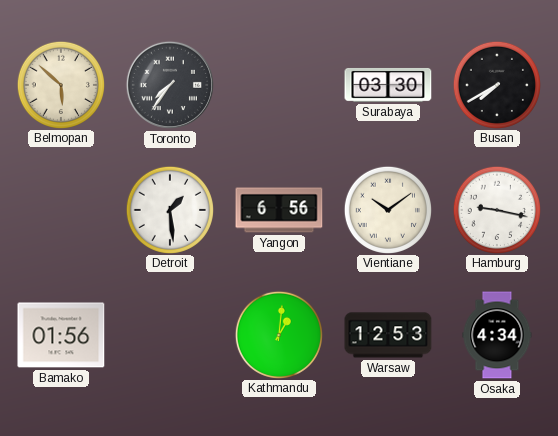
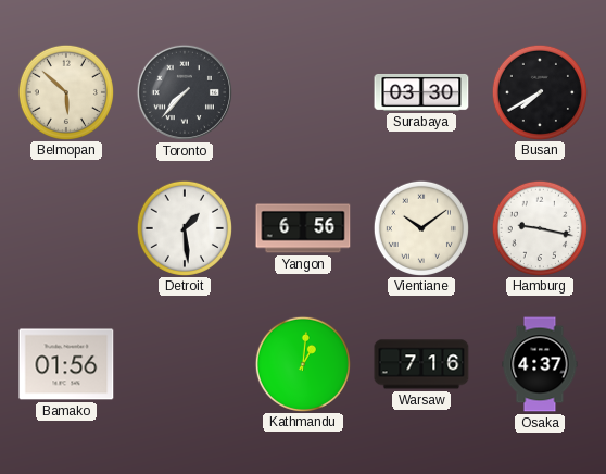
Toronto: 7:36 -> 7:37 (185, 92)
Warsaw: 12:53 -> 7:16 (421, 364)
Osaka: 4:34 -> 4:37 (540, 364)
